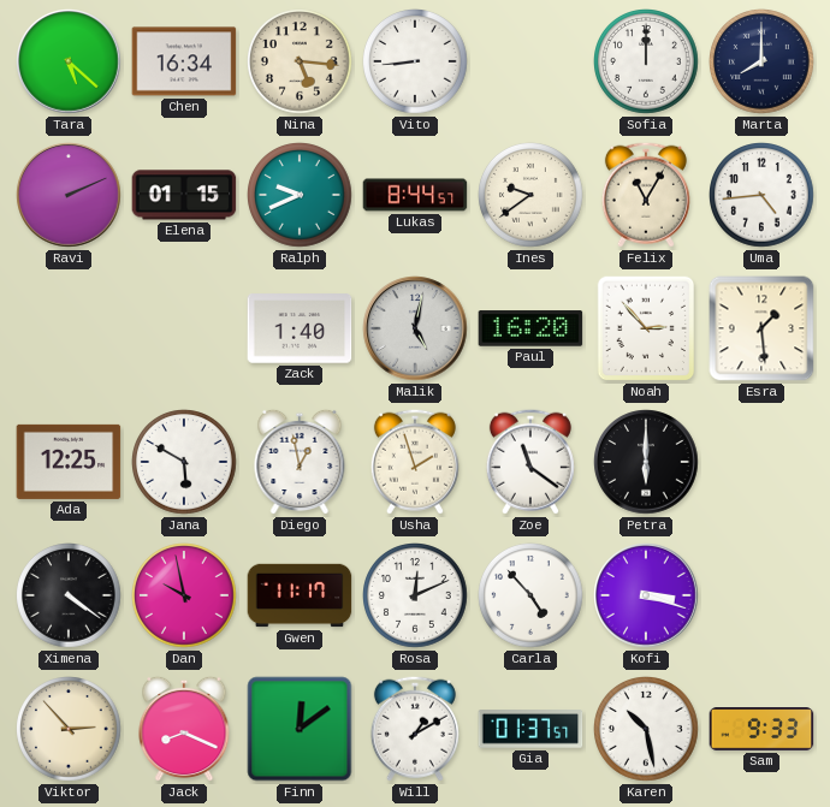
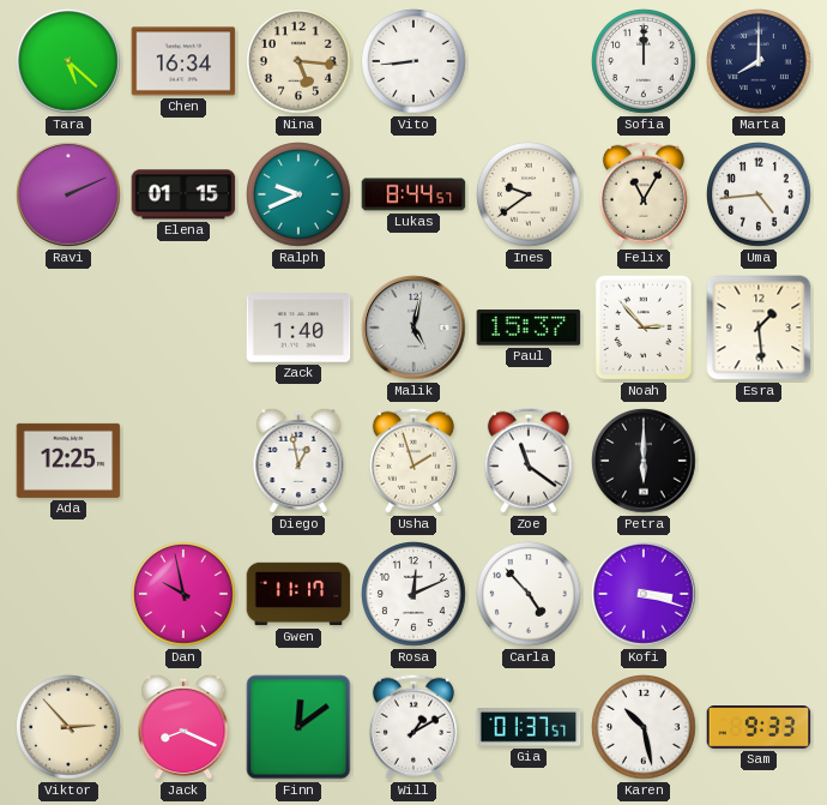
Paul: 16:20 -> 15:37 (529, 328)
Jana: 5:50 -> none (185, 463)
Ximena: 4:21 -> none (70, 597)
